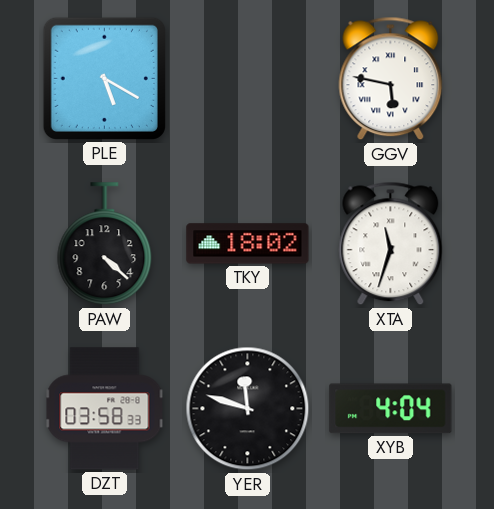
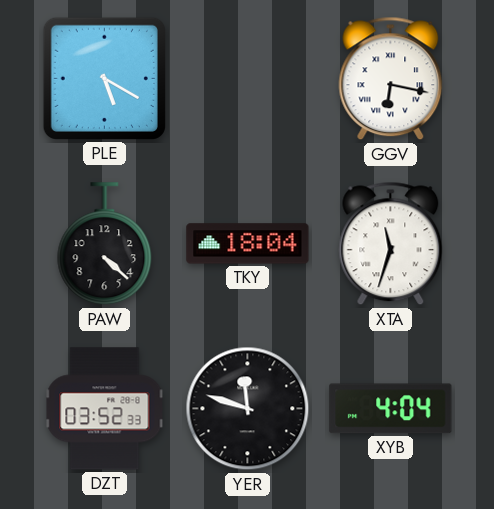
GGV: 5:47 -> 6:17 (391, 79)
TKY: 18:02 -> 18:04 (248, 244)
DZT: 03:58 -> 03:52 (105, 409)
